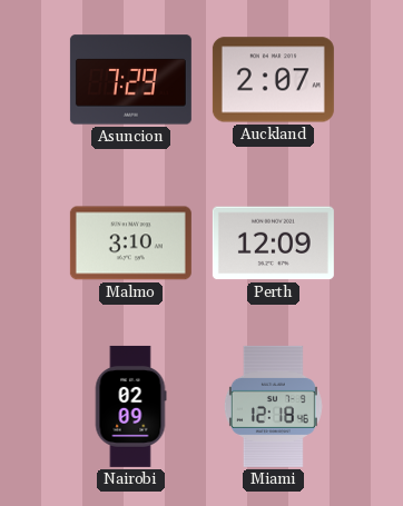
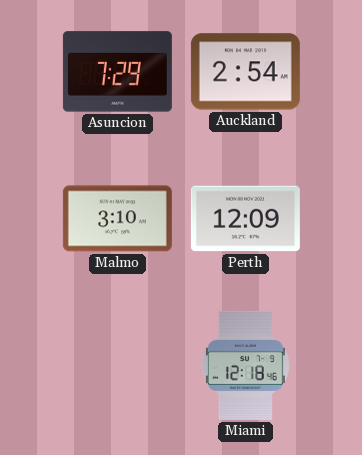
Auckland: 2:07 -> 2:54 (245, 72)
Nairobi: 02:09 -> none (130, 406)
